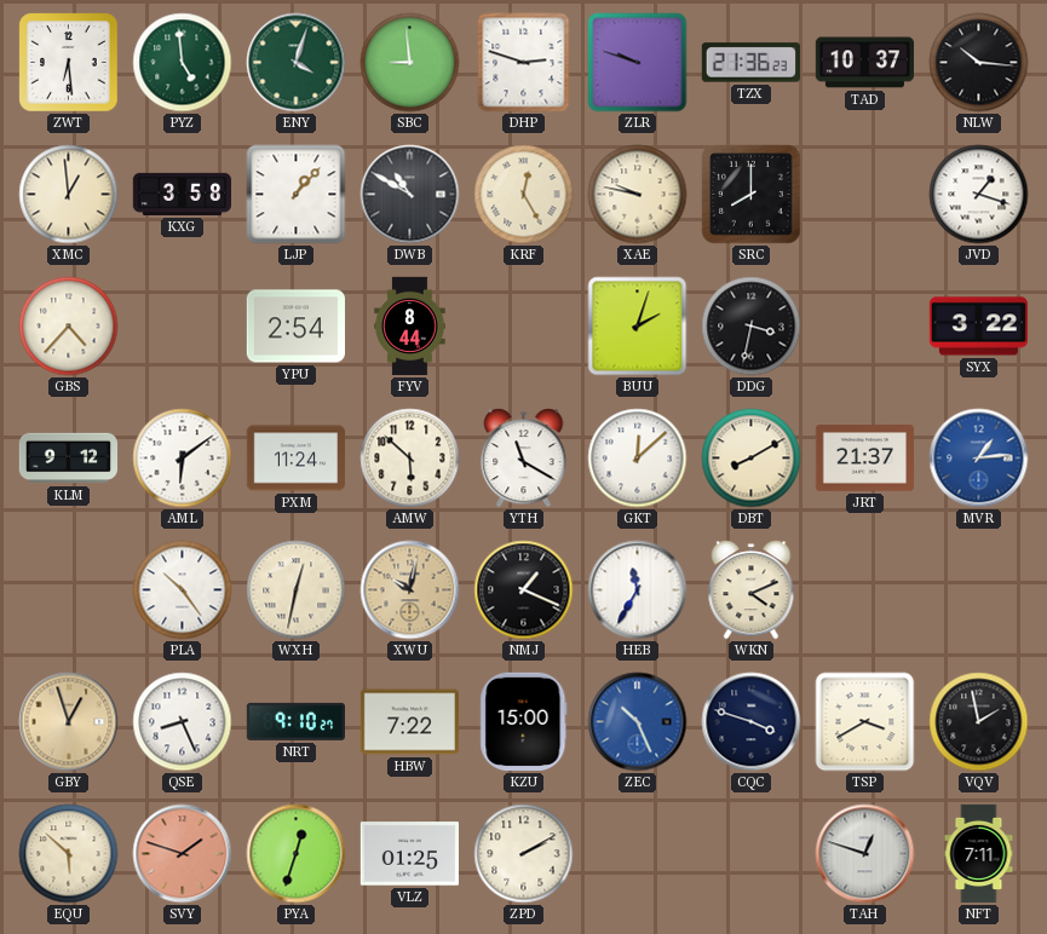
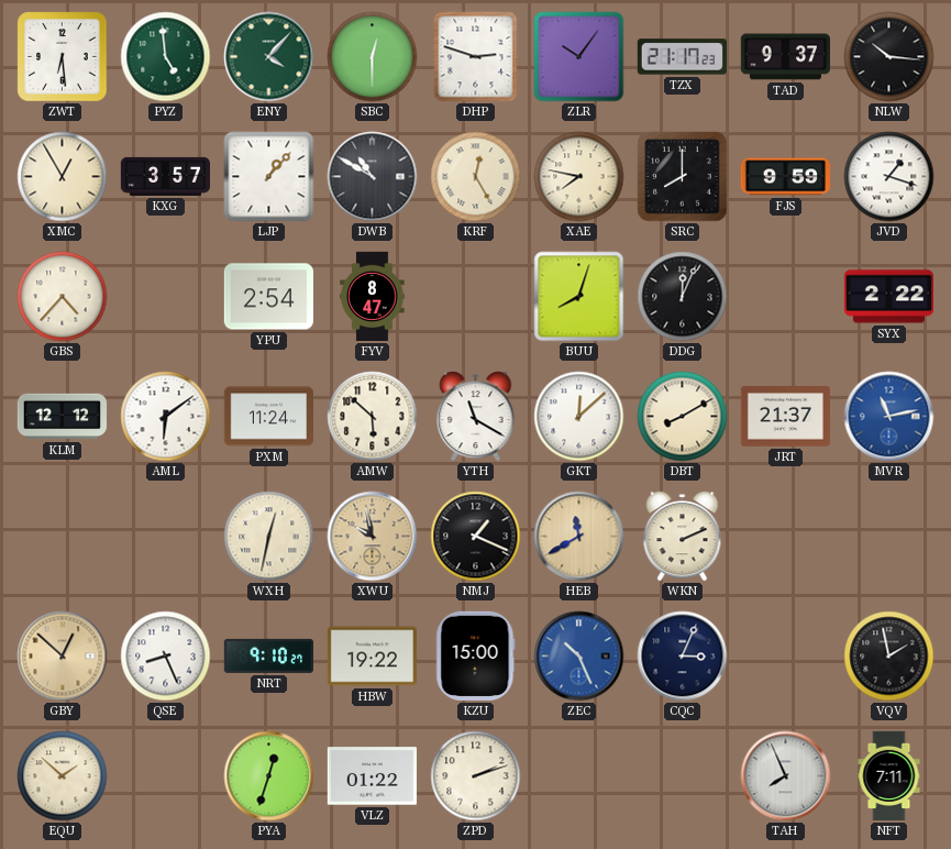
ENY: 4:03 -> 4:07 (269, 57)
SBC: 8:59 -> 12:30 (373, 57)
ZLR: 9:48 -> 10:06 (579, 57)
TZX: 21:36 -> 21:17 (682, 57)
TAD: 10:37 -> 9:37 (785, 57)
XMC: 12:59 -> 12:55 (63, 177)
KXG: 3:58 -> 3:57 (165, 176)
XAE: 9:47 -> 7:47 (579, 177)
FJS: none -> 9:59 (785, 177)
FYV: 8:44 -> 8:47 (373, 297)
BUU: 2:03 -> 8:03 (579, 297)
DDG: 3:32 -> 12:04 (683, 297)
SYX: 3:22 -> 2:22 (888, 297)
KLM: 9:12 -> 12:12 (63, 417)
MVR: 1:14 -> 11:13 (889, 417)
PLA: 10:24 -> none (183, 590)
XWU: 10:02 -> 9:58 (373, 537)
HEB: 11:35 -> 11:40 (579, 537)
HEB dial: white -> champagne (579, 537)
WKN: 4:11 -> 2:11 (683, 537)
GBY: 12:57 -> 12:52 (63, 657)
HBW: 7:22 -> 19:22 (372, 657)
CQC: 3:48 -> 3:04 (683, 657)
TSP: 3:40 -> none (865, 722)
EQU: 5:52 -> 1:52 (63, 776)
SVY: 1:48 -> none (183, 854)
VLZ: 01:25 -> 01:22 (372, 776)
ZPD: 2:10 -> 2:12 (476, 776)
TAH: 12:48 -> 7:56 (786, 776)
